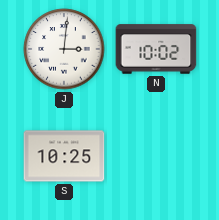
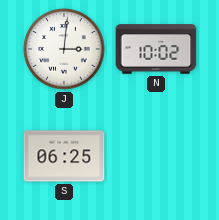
S: 10:25 -> 06:25 (64, 156)
